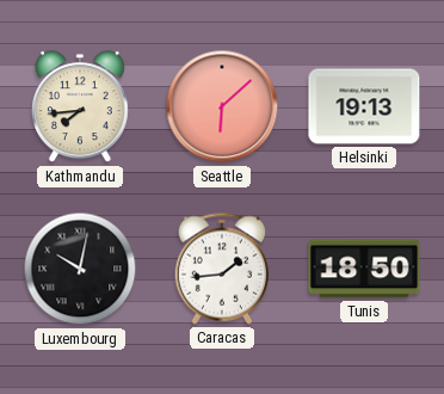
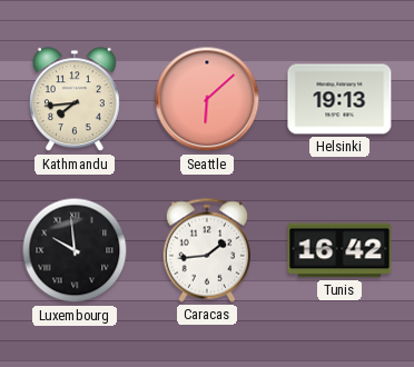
Luxembourg: 10:02 -> 9:59 (75, 250)
Tunis: 18:50 -> 16:42 (339, 250)
